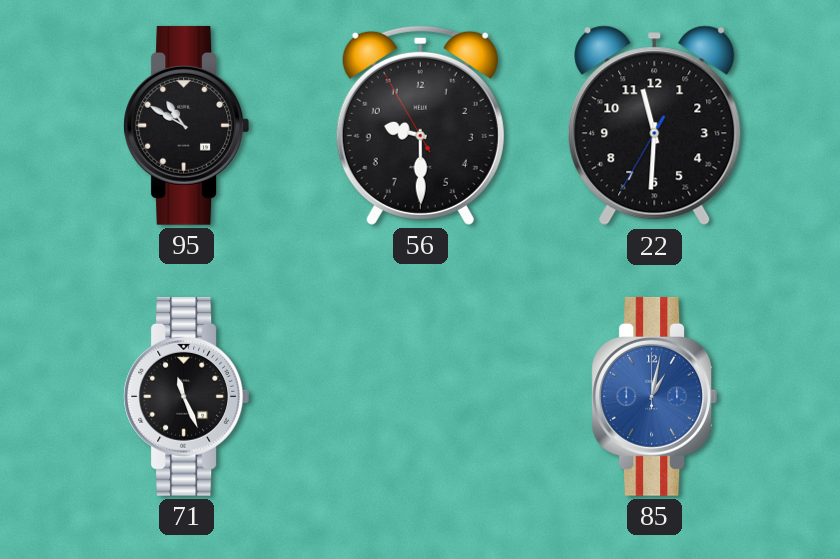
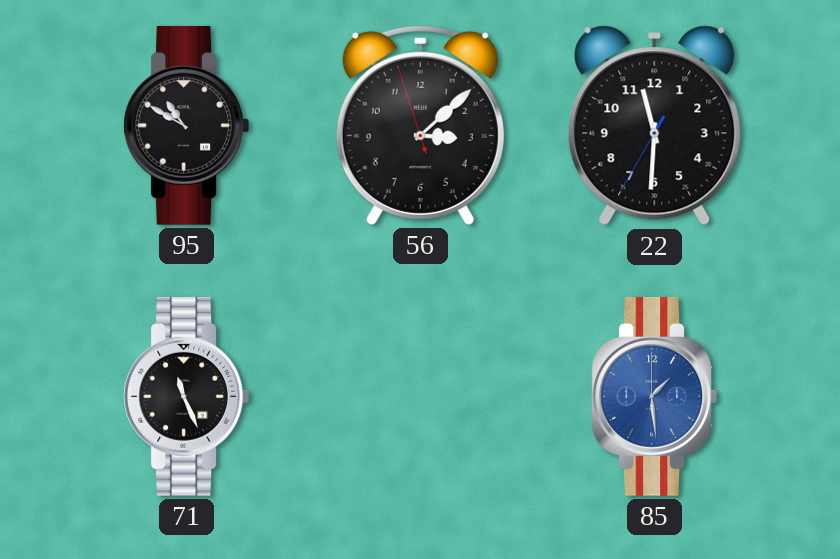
56: 9:29 -> 3:07 (420, 125)
85: 1:02 -> 1:29 (654, 396)
